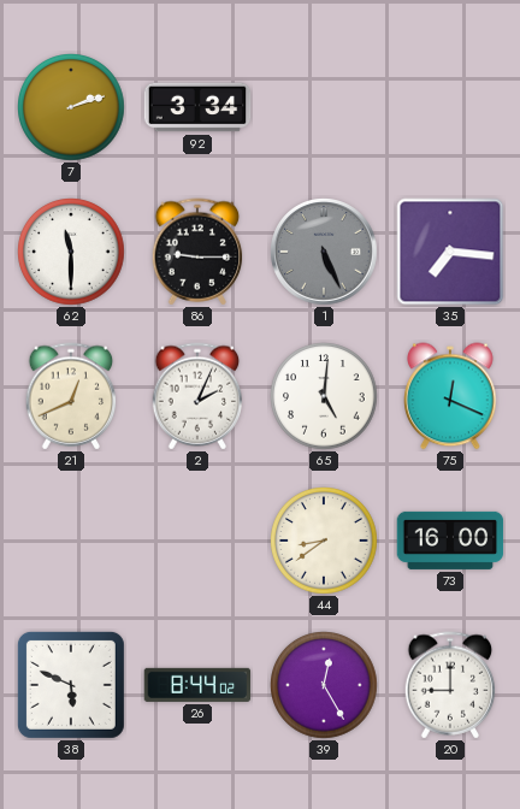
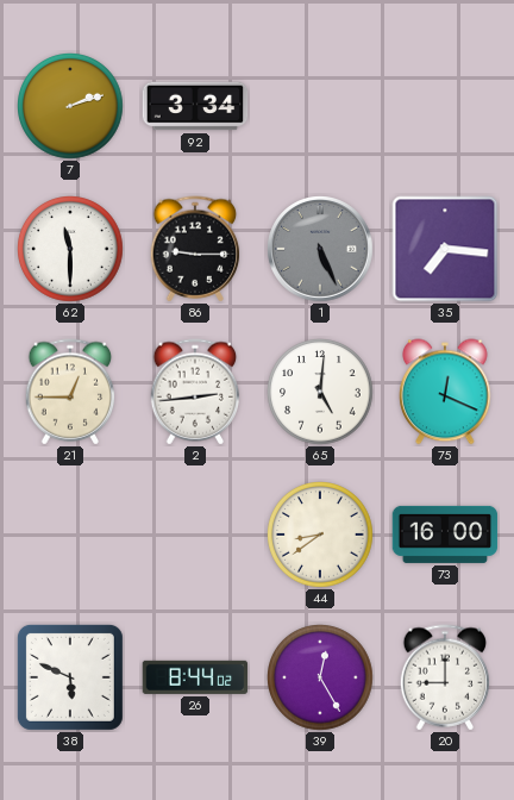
21: 12:41 -> 12:45 (70, 392)
2: 2:04 -> 2:44 (195, 392)
